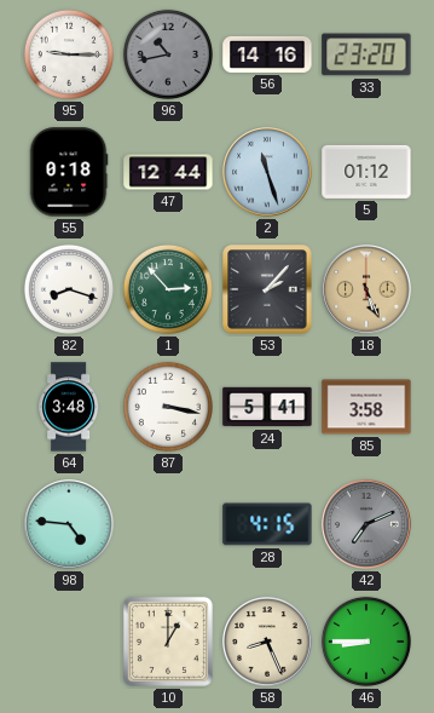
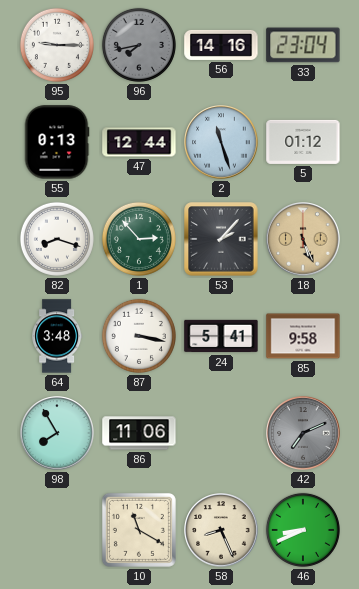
96: 10:43 -> 7:43 (139, 45)
33: 23:20 -> 23:04 (303, 45)
55: 0:18 -> 0:13 (57, 142)
85: 3:58 -> 9:58 (303, 336)
98: 4:46 -> 7:55 (57, 433)
86: none -> 11:06 (139, 433)
28: 4:15 -> none (267, 524)
10: 1:00 -> 11:20 (139, 530)
46: 8:45 -> 8:41 (303, 530)
